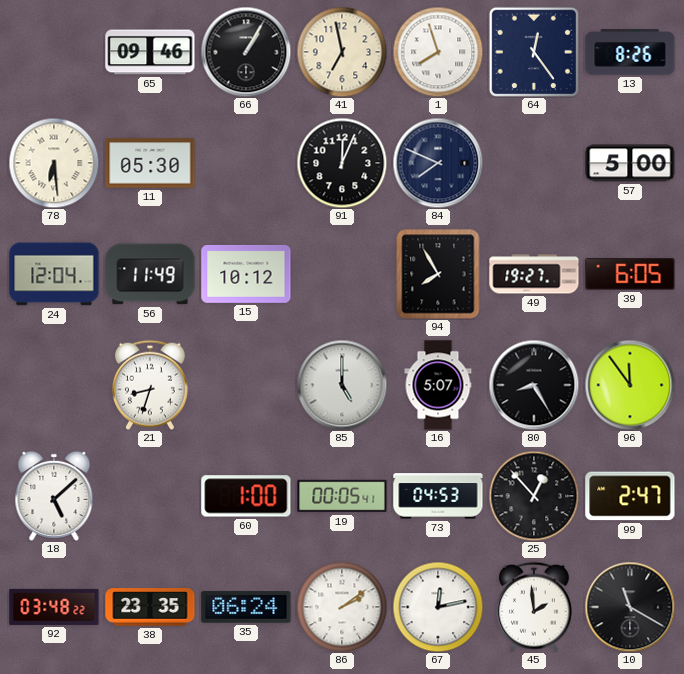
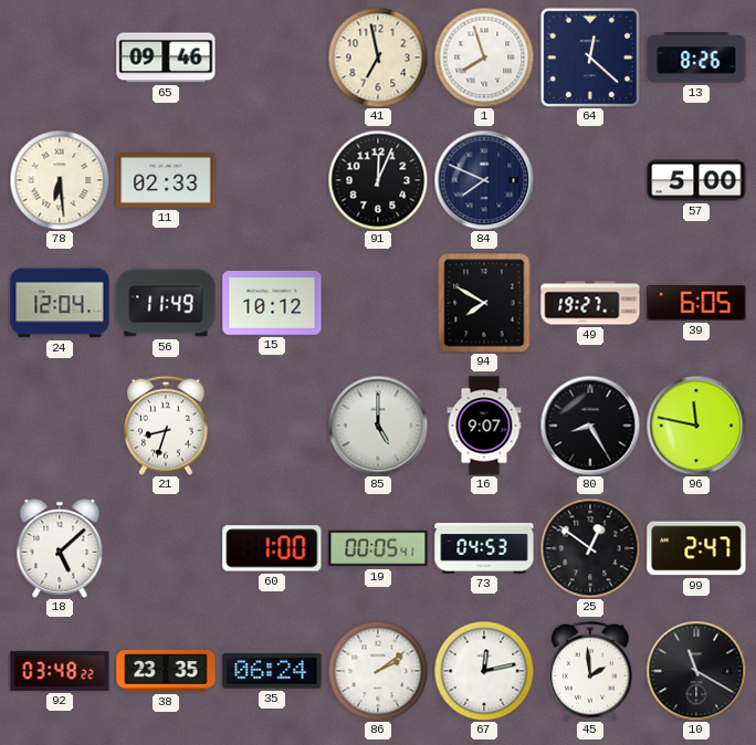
66: 1:05 -> none (246, 52)
64: 12:24 -> 12:22 (590, 57)
11: 05:30 -> 02:33 (166, 180)
94: 7:55 -> 7:50 (484, 303)
16: 5:07 -> 9:07 (484, 426)
96: 11:54 -> 11:47 (696, 426)
25: 12:53 -> 12:51 (590, 548)
